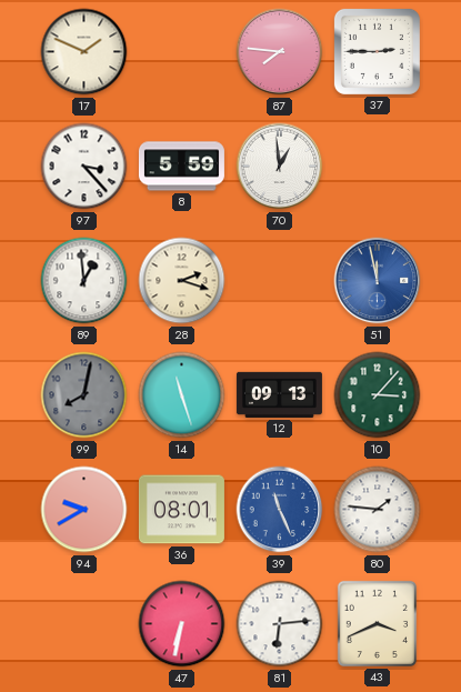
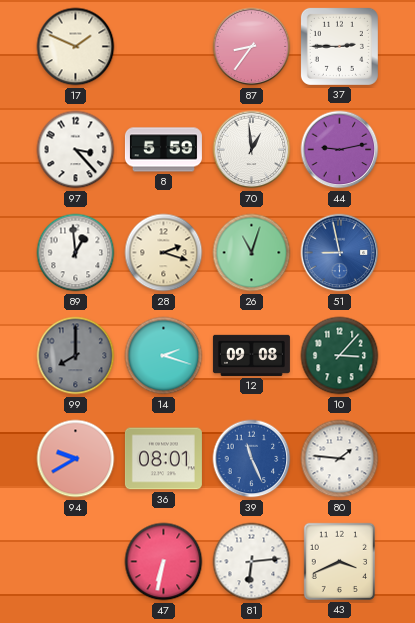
87: 7:46 -> 8:36 (252, 47)
44: none -> 9:13 (340, 150)
26: none -> 11:03 (252, 253)
51: 11:58 -> 8:58 (340, 253)
99: 8:02 -> 8:00 (76, 356)
14: 11:27 -> 2:18 (164, 356)
12: 09:13 -> 09:08 (251, 355)
